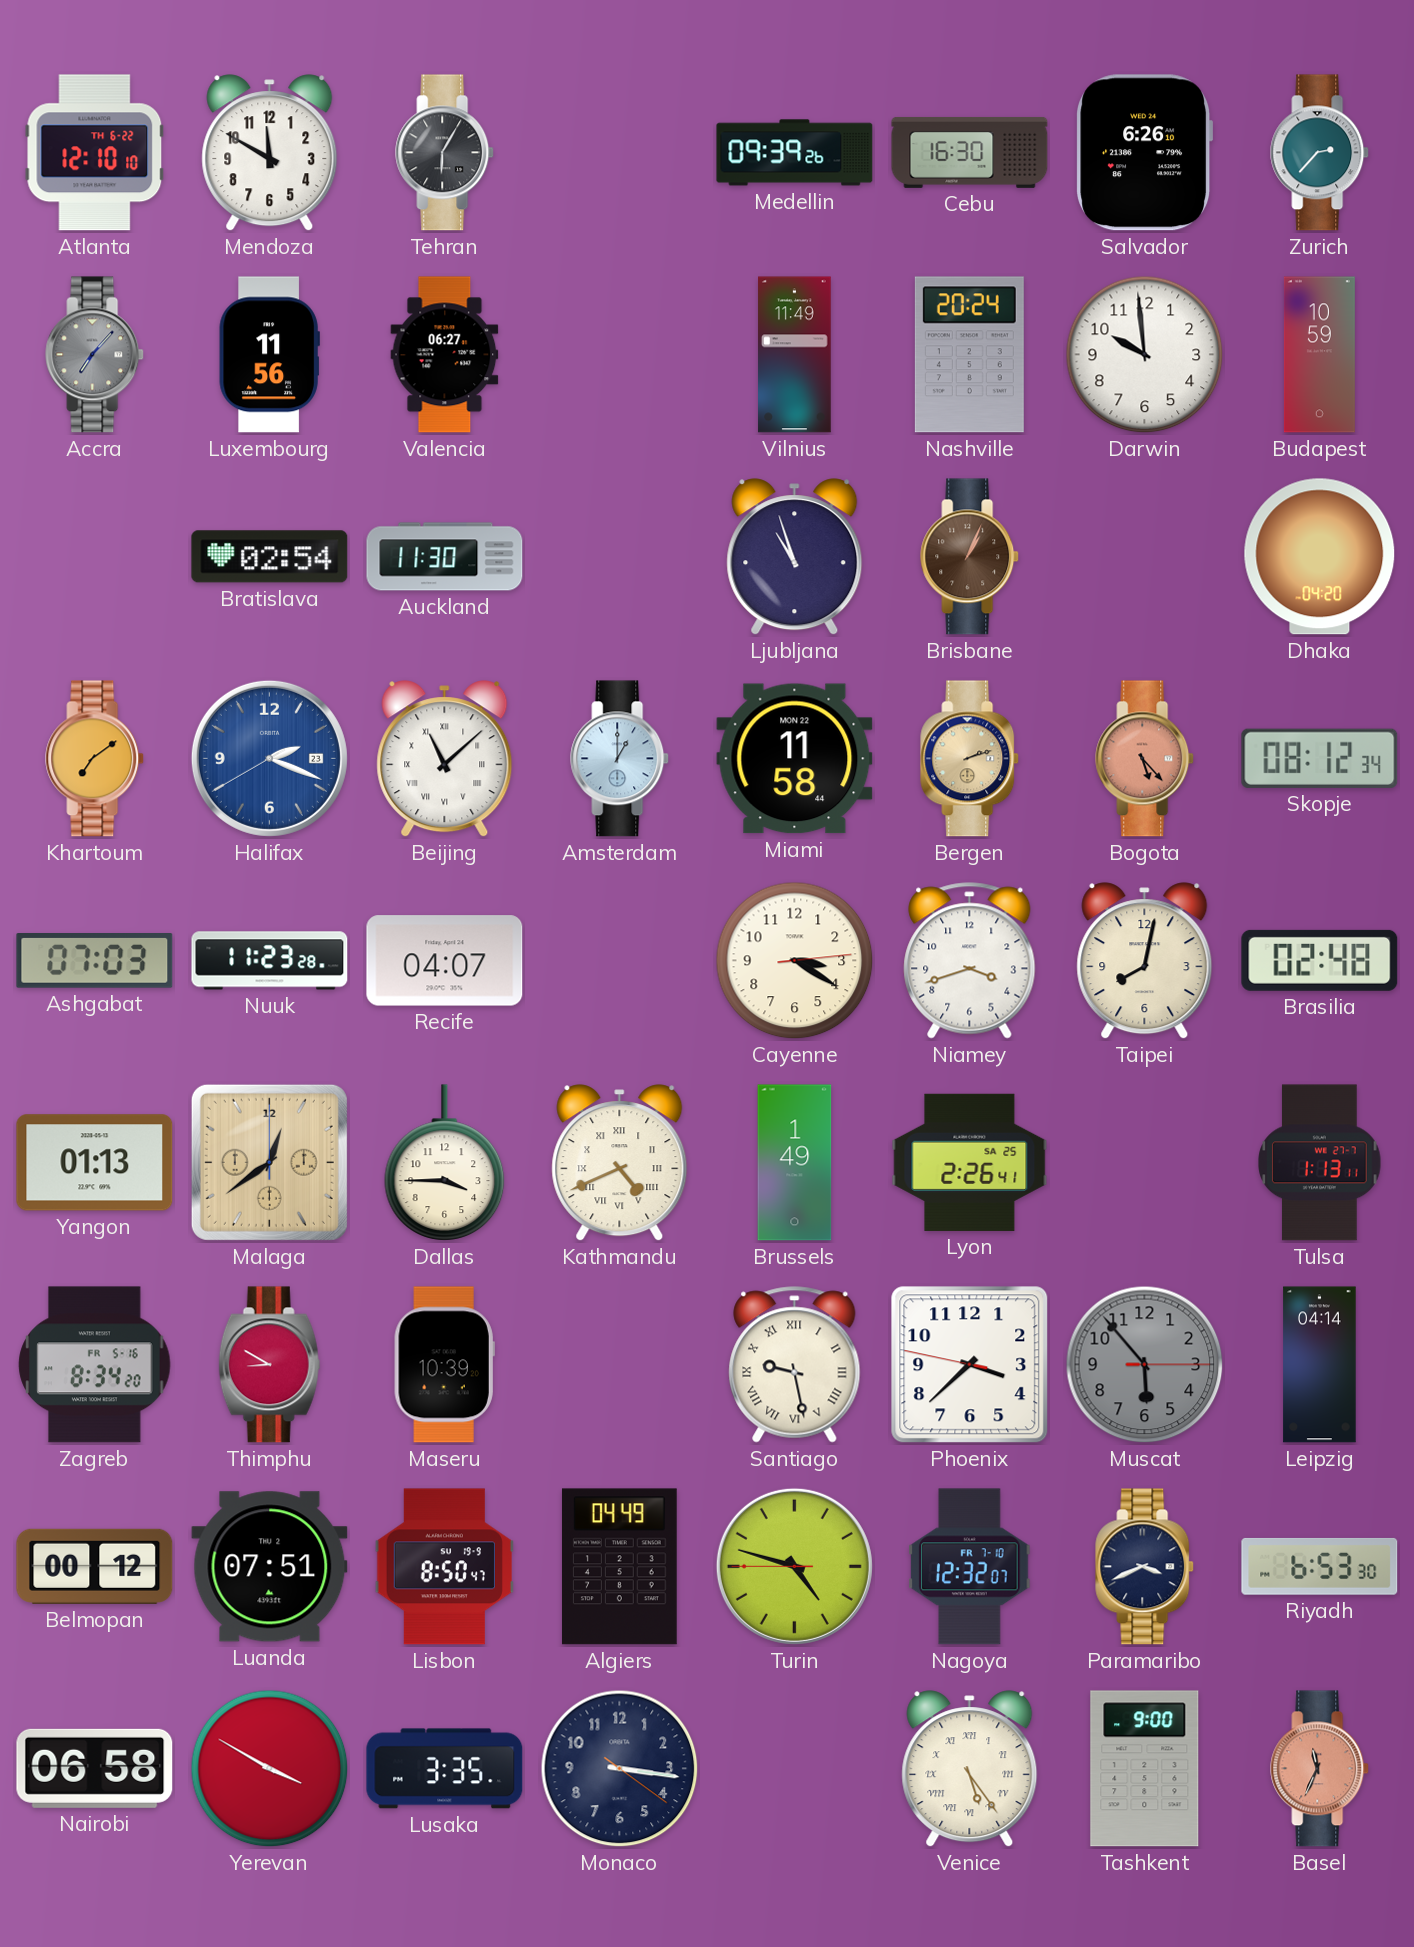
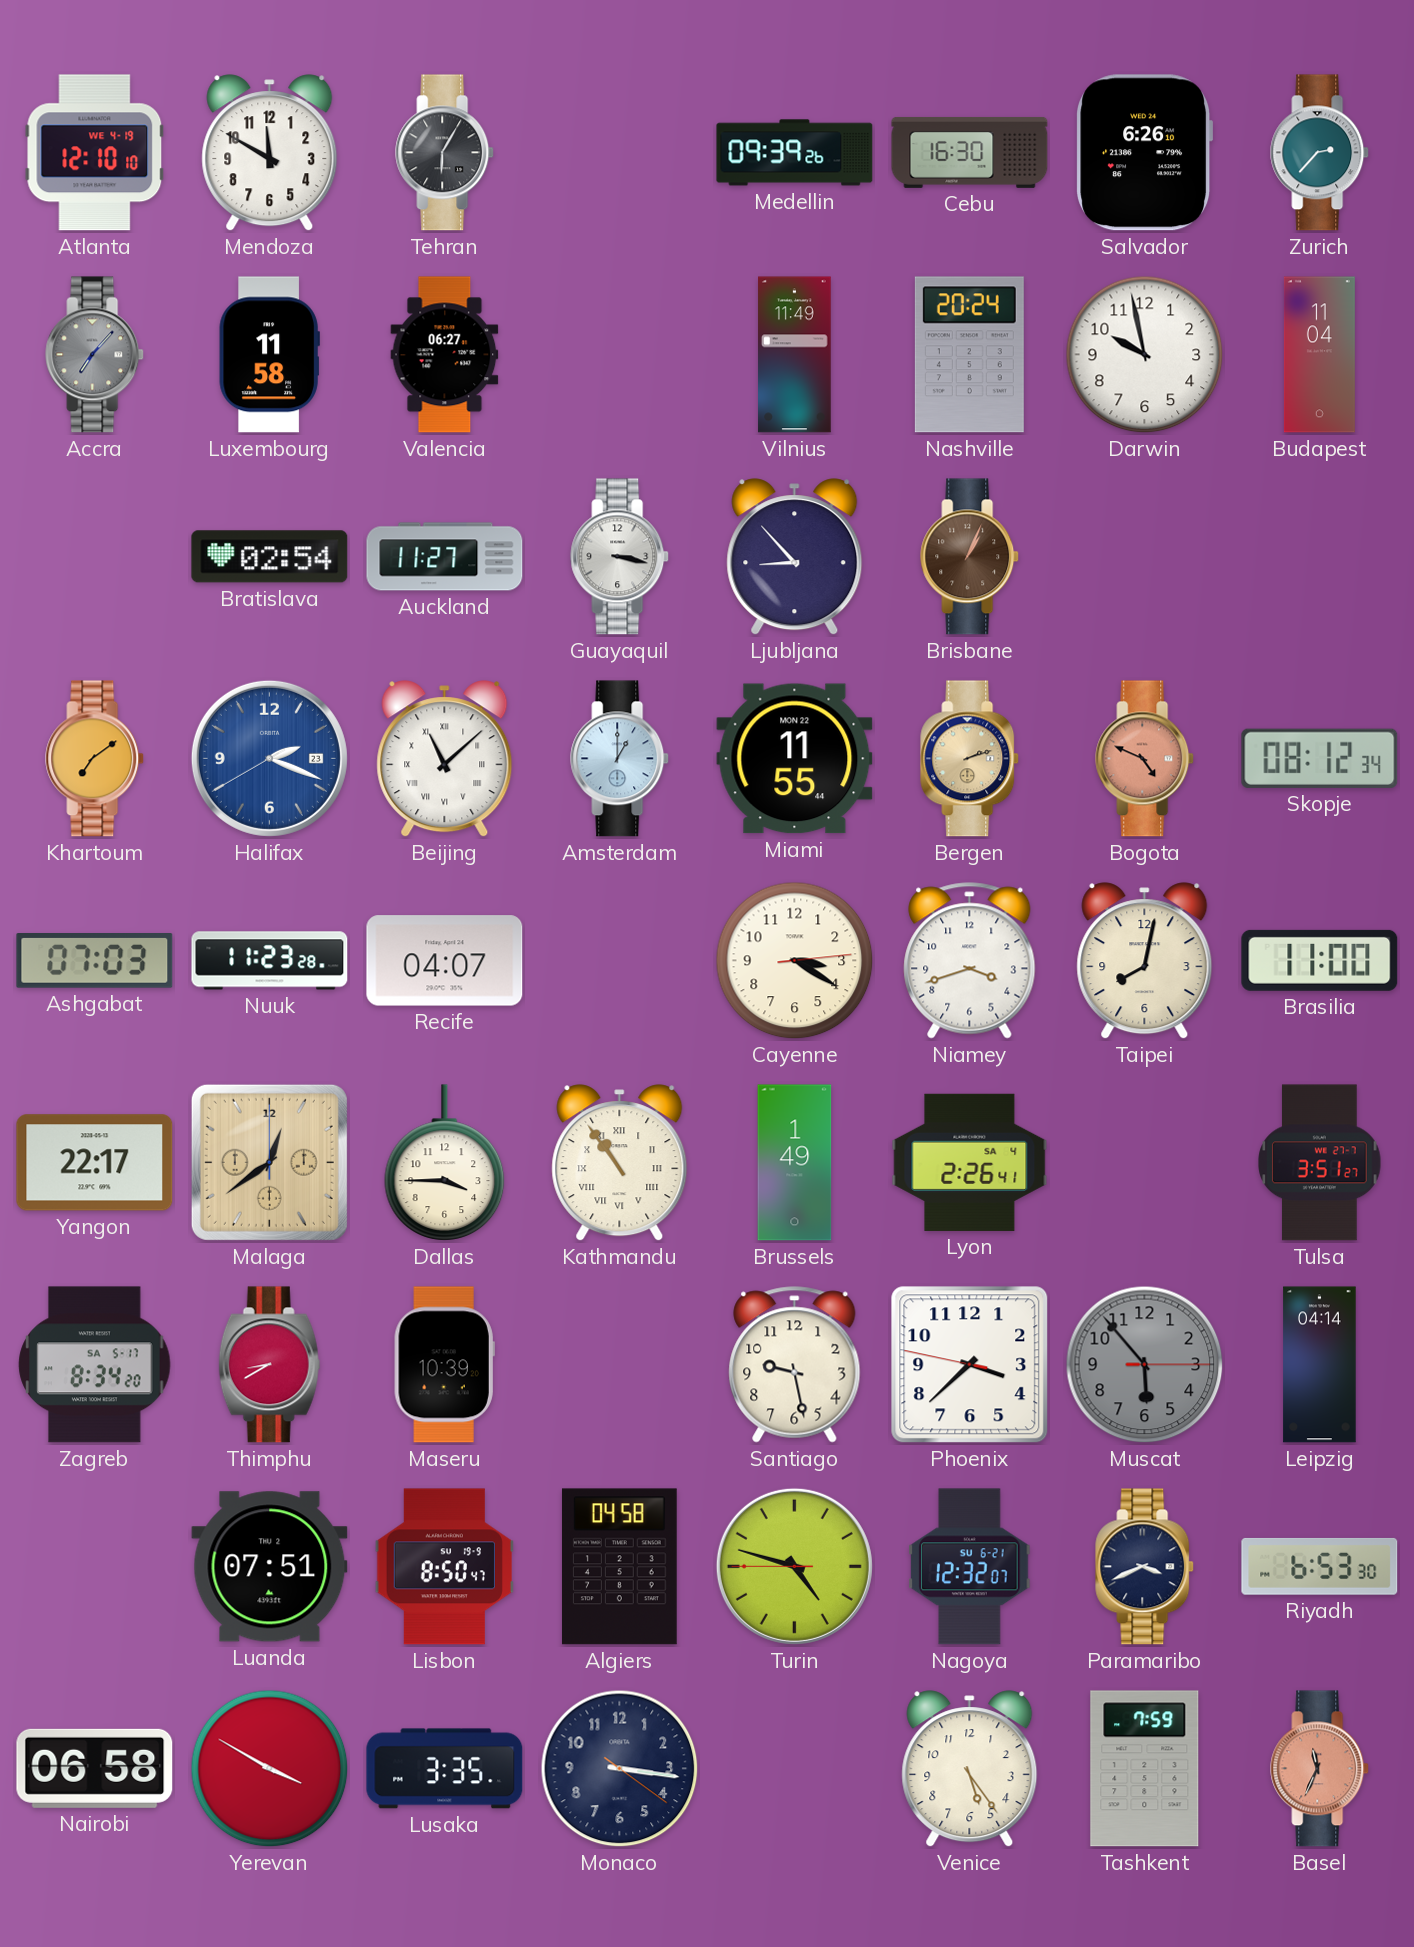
Atlanta date: TH 6-22 -> WE 4-19 (95, 153)
Luxembourg: 11:56 -> 11:58 (269, 355)
Darwin: 9:59 -> 9:58 (1145, 355)
Budapest: 10:59 -> 11:04 (1319, 355)
Auckland: 11:30 -> 11:27 (445, 557)
Guayaquil: none -> 3:17 (620, 557)
Ljubljana: 10:57 -> 8:53 (795, 557)
Dhaka: 04:20 -> none (1320, 557)
Miami: 11:58 -> 11:55 (795, 759)
Bogota: 5:23 -> 4:49 (1145, 759)
Brasilia: 02:48 -> 11:00 (1320, 960)
Yangon: 01:13 -> 22:17 (95, 1163)
Kathmandu: 4:41 -> 10:54 (620, 1163)
Lyon date: SA 25 -> SA 4 (970, 1162)
Tulsa: 1:13 -> 3:51 (1320, 1163)
Zagreb date: FR 5-16 -> SA 5-17 (95, 1365)
Thimphu: 8:50 -> 8:40 (270, 1365)
Santiago numerals: Roman -> Arabic (795, 1365)
Belmopan: 00:12 -> none (95, 1566)
Algiers: 04:49 -> 04:58 (619, 1567)
Nagoya date: FR 7-10 -> SU 6-21 (970, 1567)
Venice numerals: Roman -> Arabic (970, 1769)
Tashkent: 9:00 -> 7:59 (1145, 1769)
